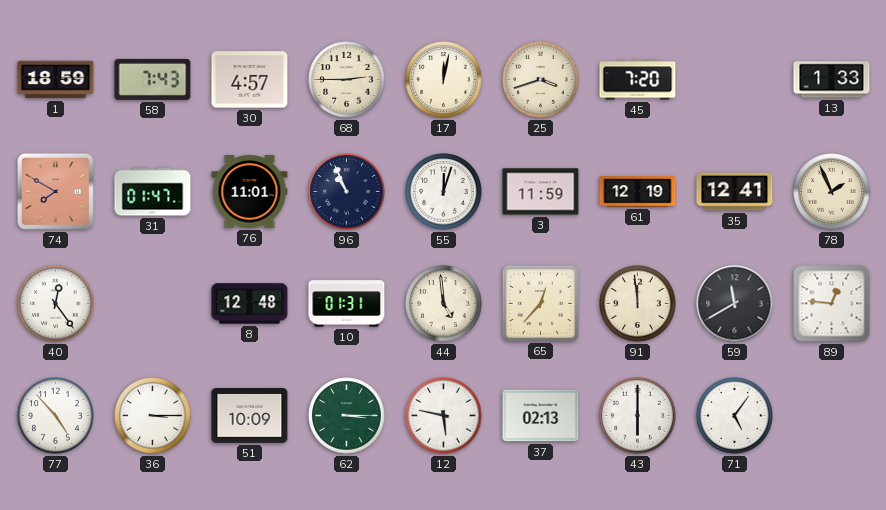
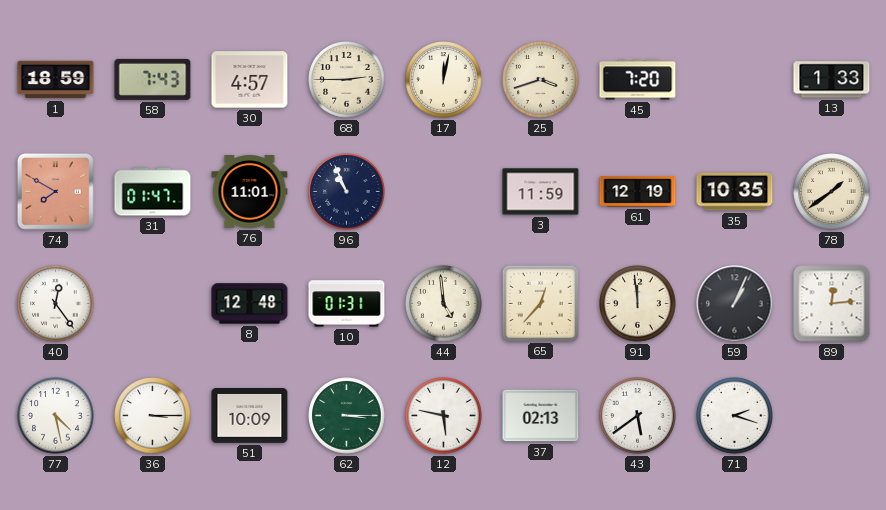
55: 12:03 -> none (444, 192)
35: 12:41 -> 10:35 (735, 192)
78: 1:56 -> 1:39 (832, 192)
59: 11:40 -> 1:04 (735, 304)
89: 12:46 -> 12:14 (832, 304)
77: 4:53 -> 4:28 (56, 416)
43: 6:00 -> 5:39 (638, 416)
71: 5:06 -> 2:18 (735, 416)
